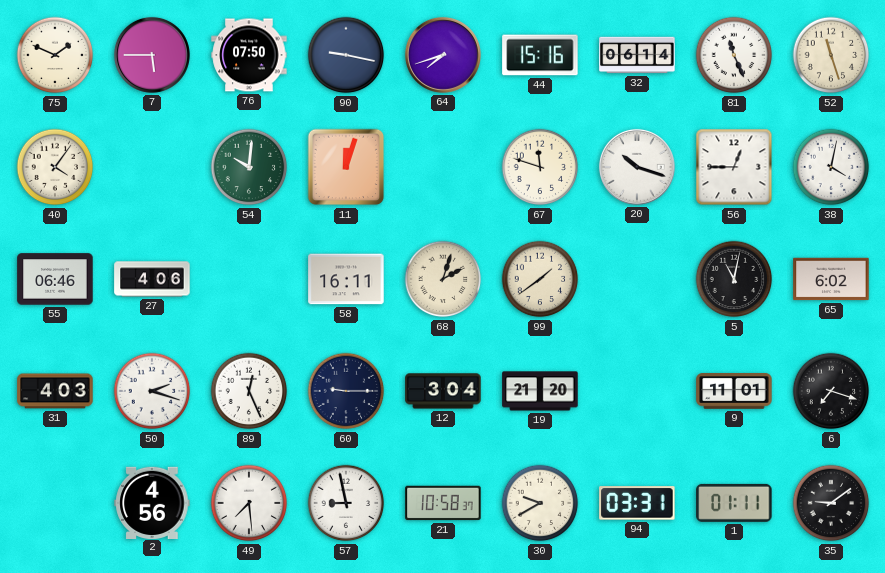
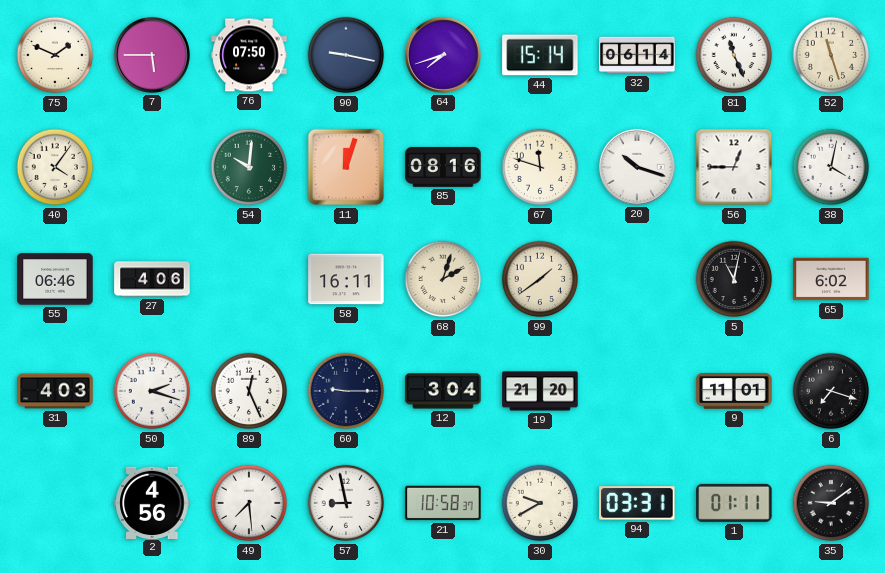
44: 15:16 -> 15:14 (540, 55)
85: none -> 08:16 (443, 167)
